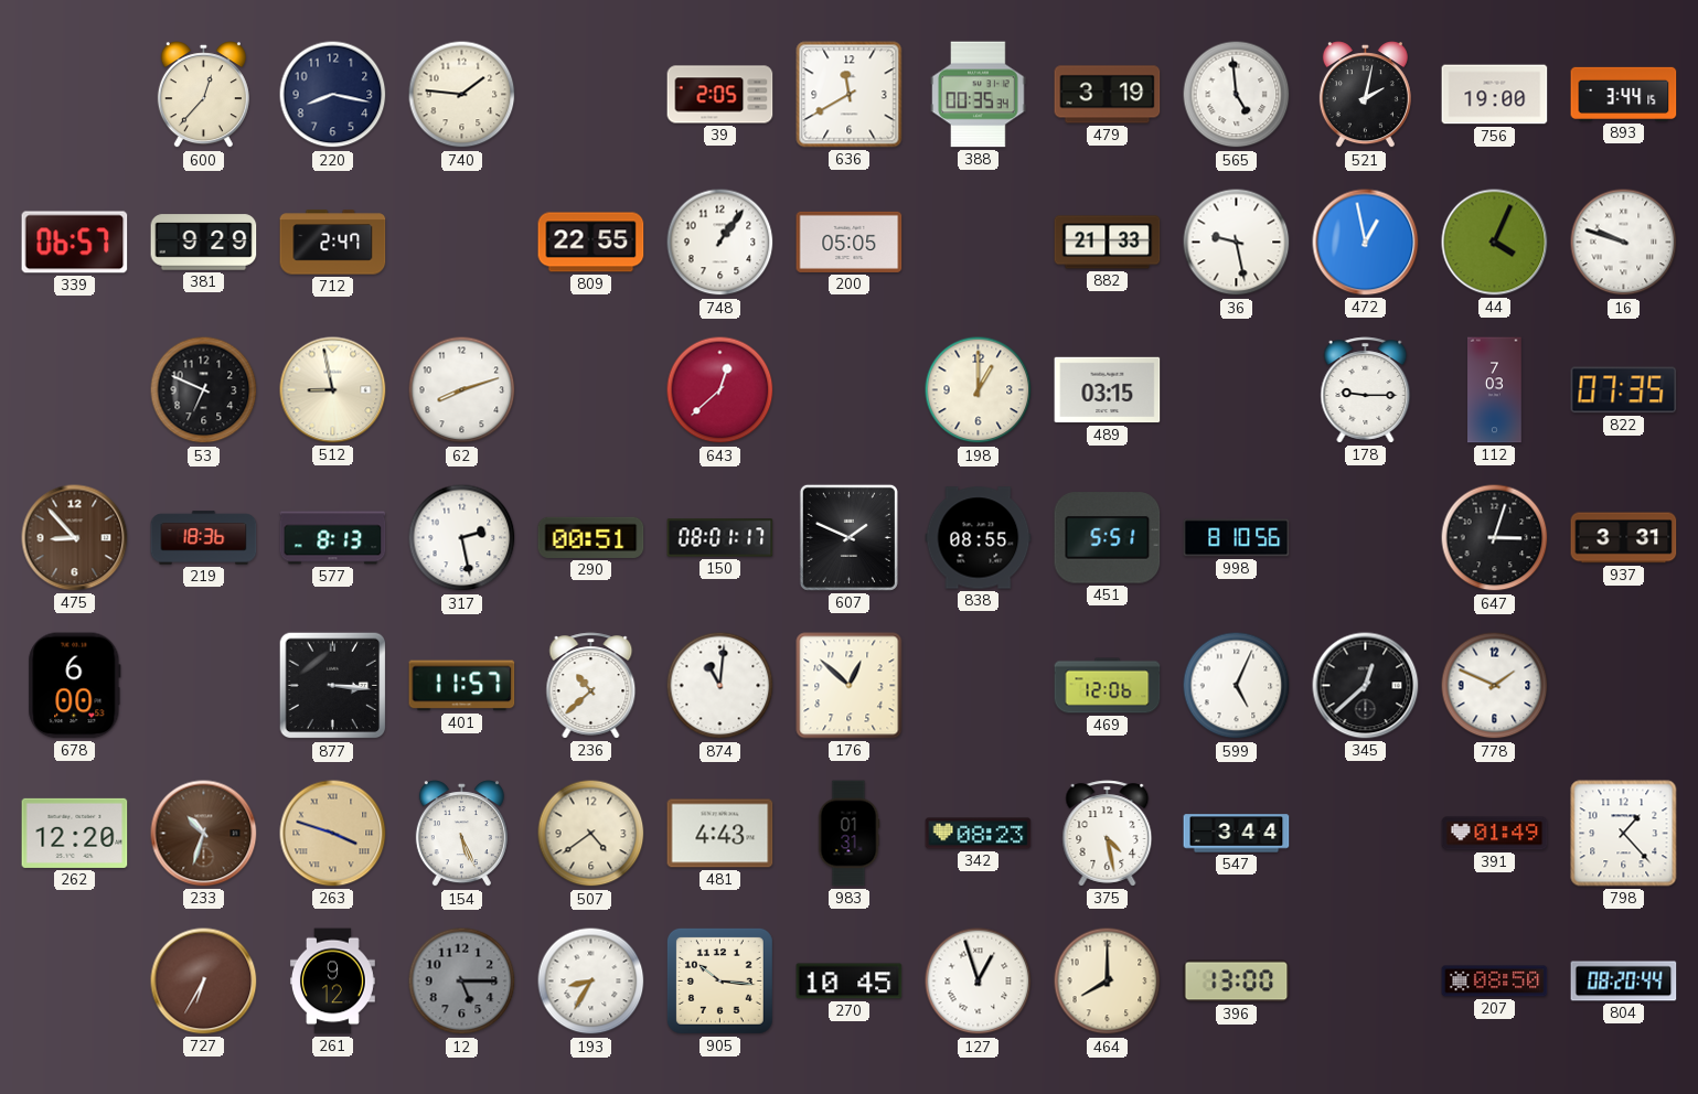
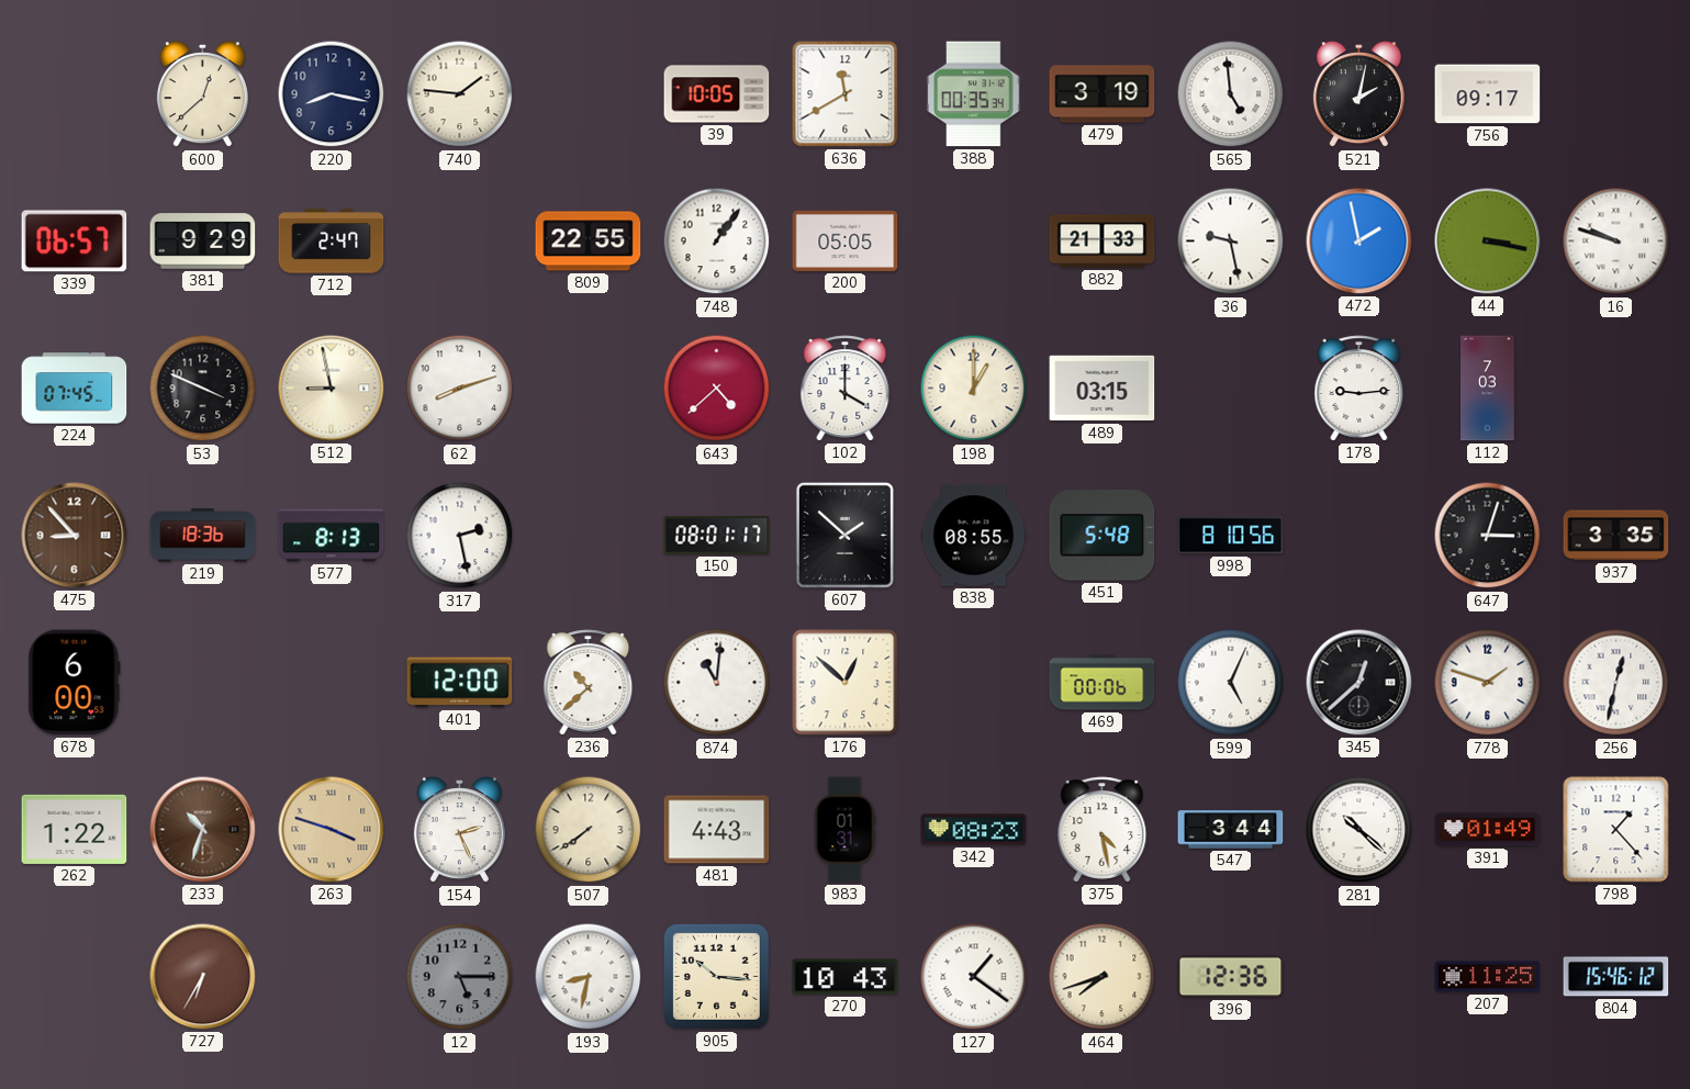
600: 12:37 -> 12:38 (202, 94)
39: 2:05 -> 10:05 (717, 94)
756: 19:00 -> 09:17 (1488, 94)
893: 3:44 -> none (1624, 94)
472: 12:58 -> 1:58 (1359, 242)
44: 4:04 -> 3:17 (1488, 242)
224: none -> 07:45 (75, 389)
53: 6:49 -> 3:49 (203, 389)
643: 12:38 -> 4:38 (717, 389)
102: none -> 4:00 (846, 389)
178: 9:15 -> 9:14 (1359, 389)
822: 07:35 -> none (1624, 390)
290: 00:51 -> none (591, 537)
607: 1:49 -> 1:52 (844, 535)
451: 5:51 -> 5:48 (1103, 536)
937: 3:31 -> 3:35 (1616, 536)
877: 3:16 -> none (333, 686)
401: 11:57 -> 12:00 (460, 683)
469: 12:06 -> 00:06 (1103, 683)
778: 1:49 -> 1:48 (1488, 683)
256: none -> 12:32 (1616, 683)
262: 12:20 -> 1:22 (75, 829)
154: 5:26 -> 2:26 (459, 830)
507: 4:39 -> 7:39 (589, 830)
281: none -> 10:22 (1359, 830)
261: 9:12 -> none (332, 982)
193: 8:35 -> 8:32 (589, 977)
270: 10:45 -> 10:43 (846, 977)
127: 12:57 -> 1:21 (974, 977)
464: 8:00 -> 7:42 (1103, 977)
396: 13:00 -> 12:36 (1231, 977)
207: 08:50 -> 11:25 (1488, 977)
804: 08:20 -> 15:46 (1616, 977)
